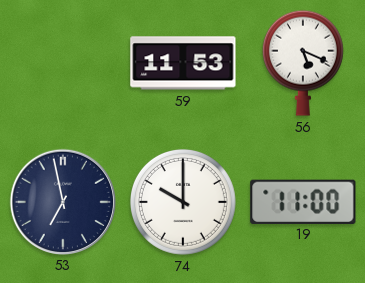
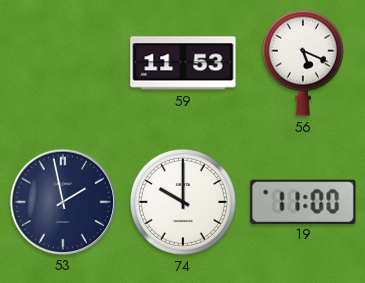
53: 6:58 -> 1:58 (62, 201)
